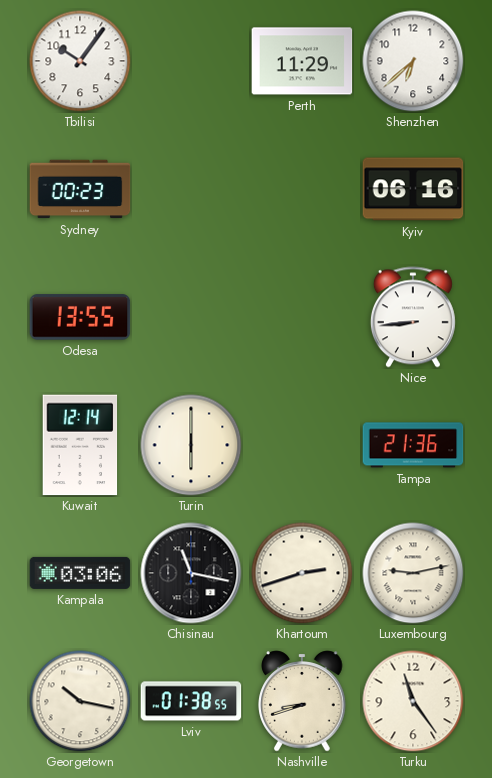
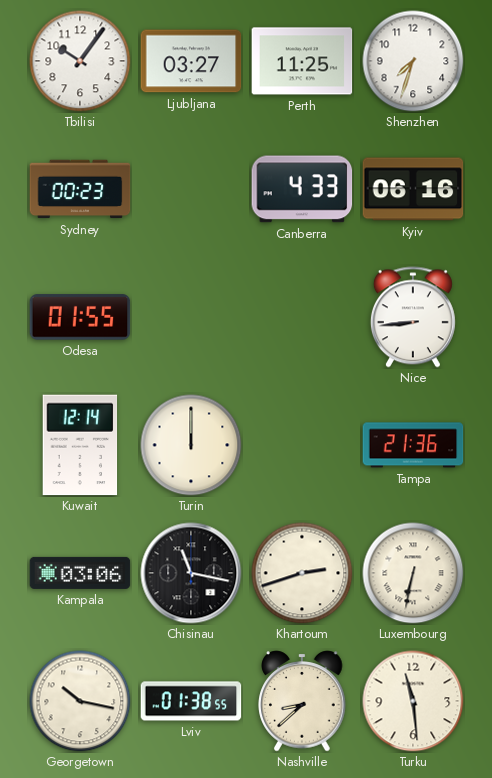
Ljubljana: none -> 03:27 (191, 61)
Perth: 11:29 -> 11:25 (302, 61)
Shenzhen: 6:38 -> 7:33 (413, 61)
Canberra: none -> 4:33 (302, 189)
Odesa: 13:55 -> 01:55 (80, 317)
Turin: 6:00 -> 12:00 (191, 445)
Luxembourg: 9:13 -> 6:32 (413, 573)
Nashville: 8:42 -> 8:38 (302, 701)
Turku: 11:24 -> 11:29 (413, 701)
